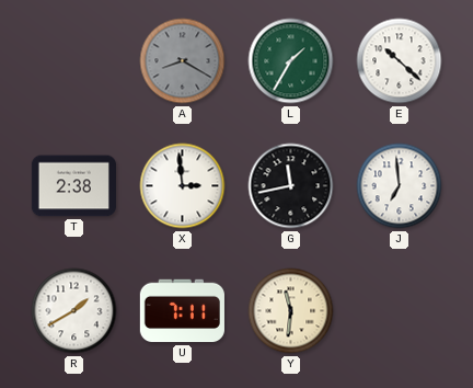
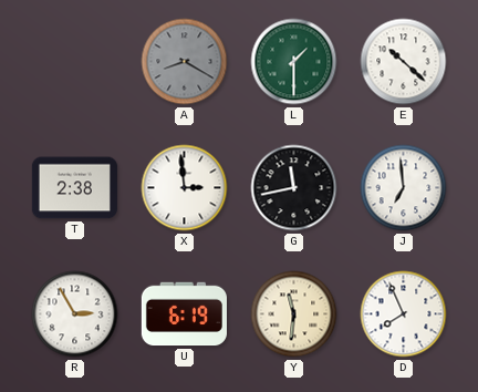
L: 1:35 -> 1:30 (294, 62)
R: 1:40 -> 2:55 (75, 314)
U: 7:11 -> 6:19 (184, 314)
D: none -> 7:56 (404, 314)
